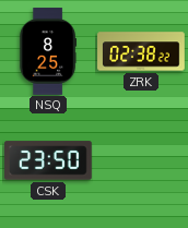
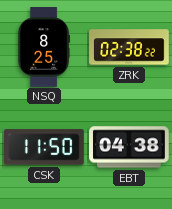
CSK: 23:50 -> 11:50 (44, 147)
EBT: none -> 04:38 (129, 147)
